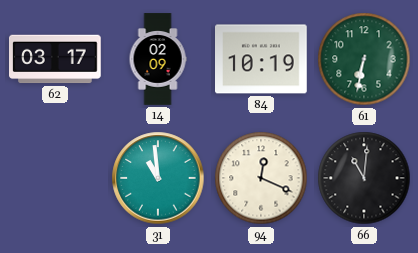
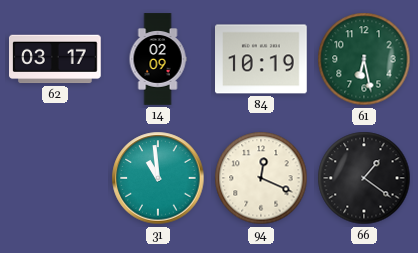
61: 6:32 -> 6:28 (364, 59)
66: 11:01 -> 1:21 (364, 178)
